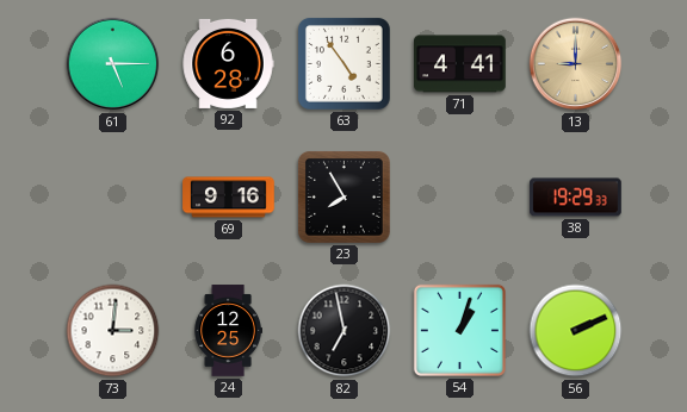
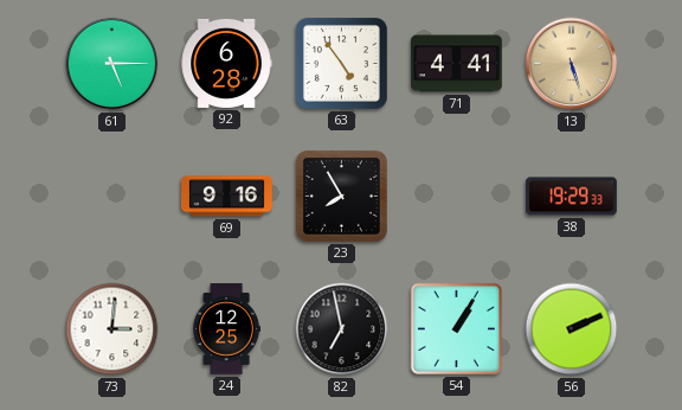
13: 9:00 -> 5:27 (572, 64)
54: 1:03 -> 1:05 (456, 328)
